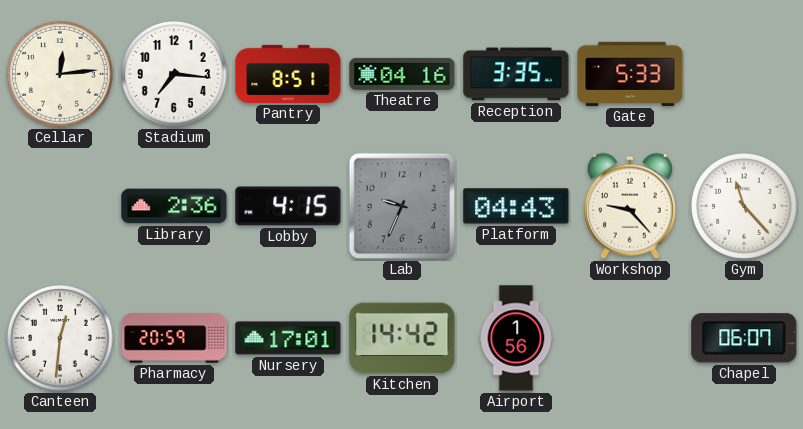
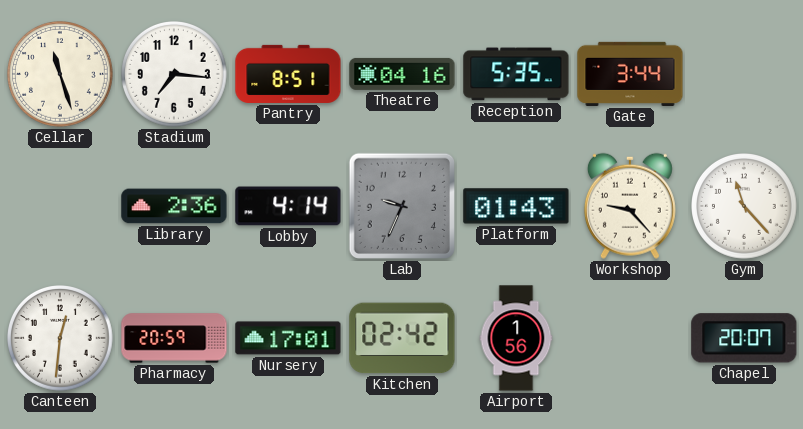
Cellar: 12:14 -> 11:27 (61, 75)
Reception: 3:35 -> 5:35 (516, 74)
Gate: 5:33 -> 3:44 (630, 74)
Lobby: 4:15 -> 4:14 (288, 206)
Platform: 04:43 -> 01:43 (516, 206)
Kitchen: 14:42 -> 02:42 (402, 338)
Chapel: 06:07 -> 20:07 (744, 338)
